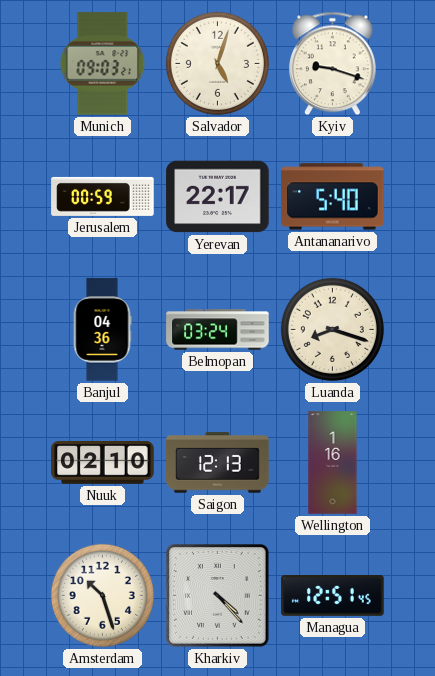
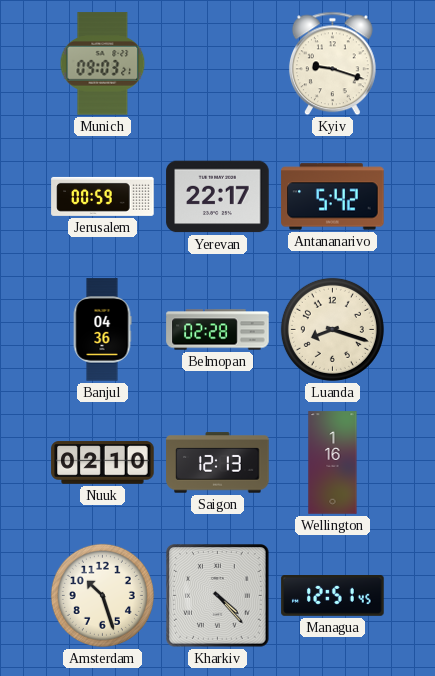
Salvador: 5:03 -> none (217, 63)
Antananarivo: 5:40 -> 5:42 (333, 197)
Belmopan: 03:24 -> 02:28 (218, 330)
